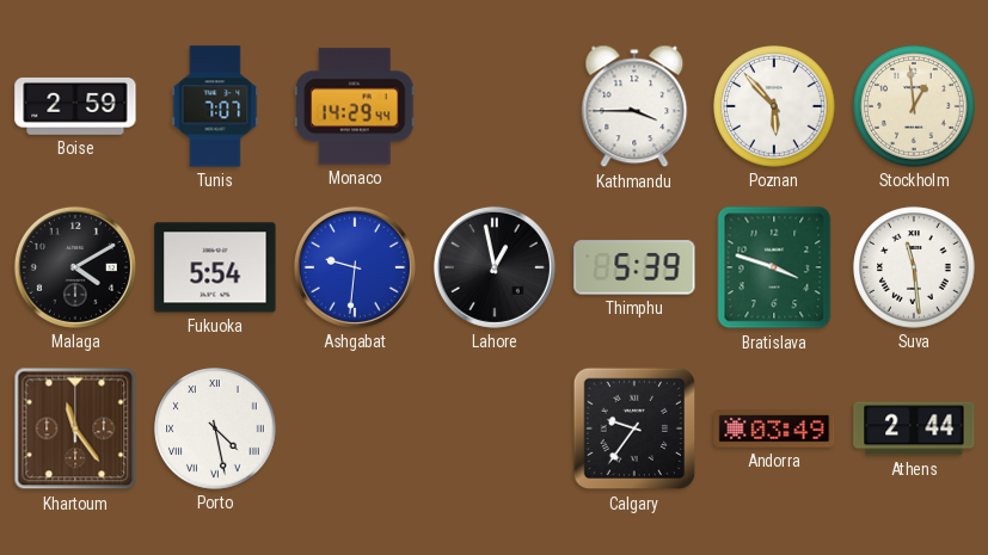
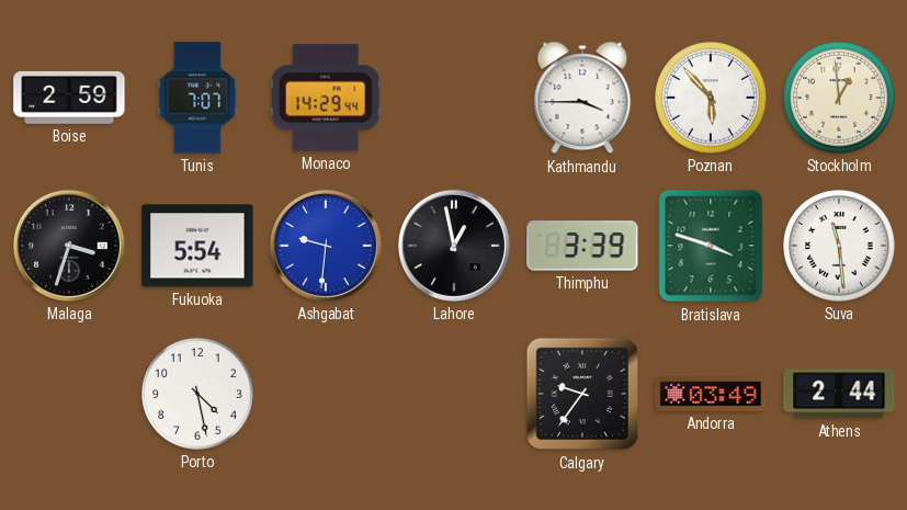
Malaga: 4:10 -> 3:33 (69, 246)
Thimphu: 5:39 -> 3:39 (582, 246)
Khartoum: 11:24 -> none (75, 428)
Porto numerals: Roman -> Arabic (197, 394)
